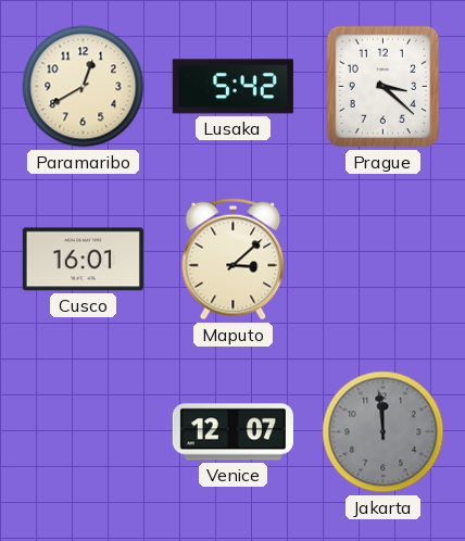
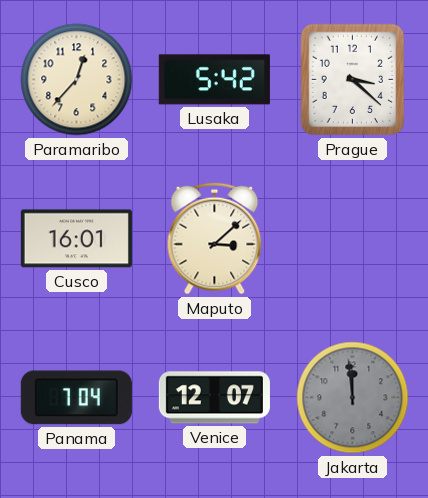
Paramaribo: 12:40 -> 12:37 (77, 80)
Panama: none -> 7:04 (76, 398)
